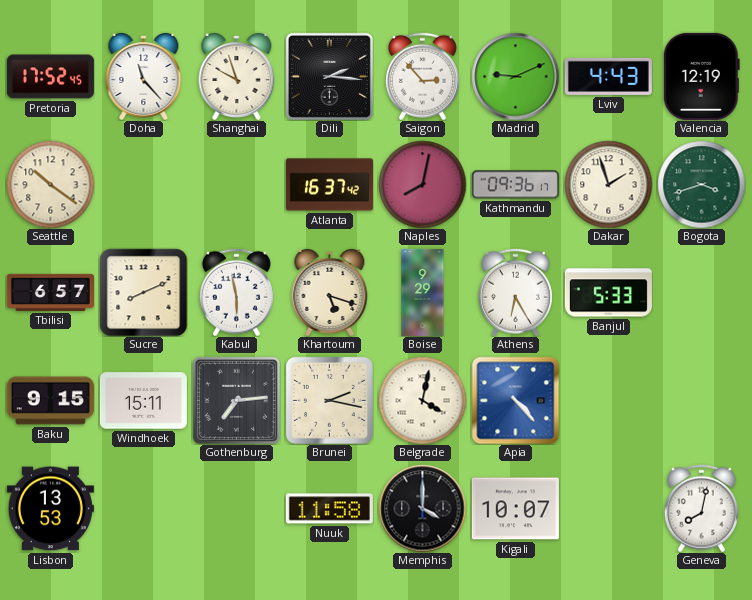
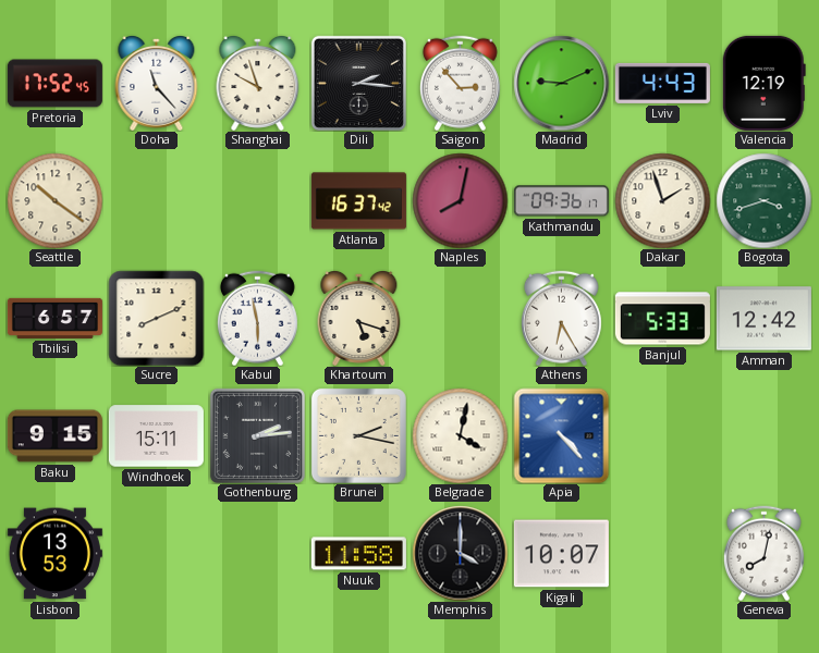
Boise: 9:29 -> none (423, 292)
Amman: none -> 12:42 (763, 319)
Gothenburg: 7:14 -> 2:14 (257, 435)
